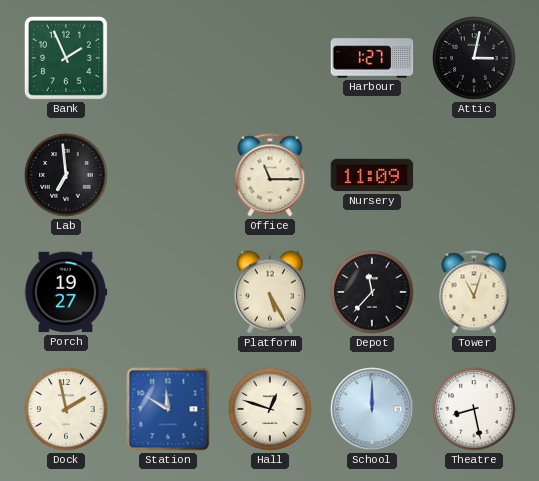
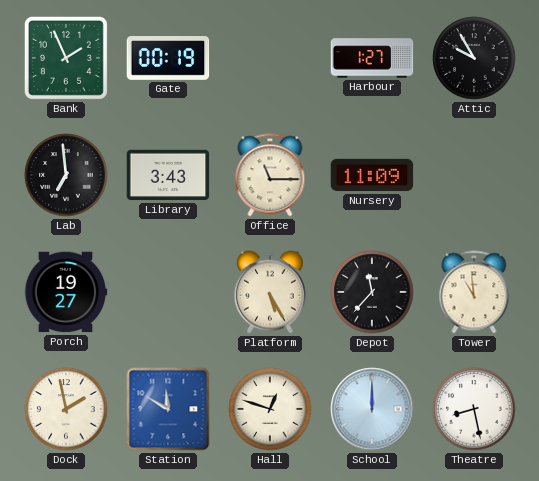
Gate: none -> 00:19 (168, 59)
Attic: 3:02 -> 9:55 (474, 58)
Library: none -> 3:43 (168, 175)
Tower: 11:03 -> 10:59 (474, 292)
